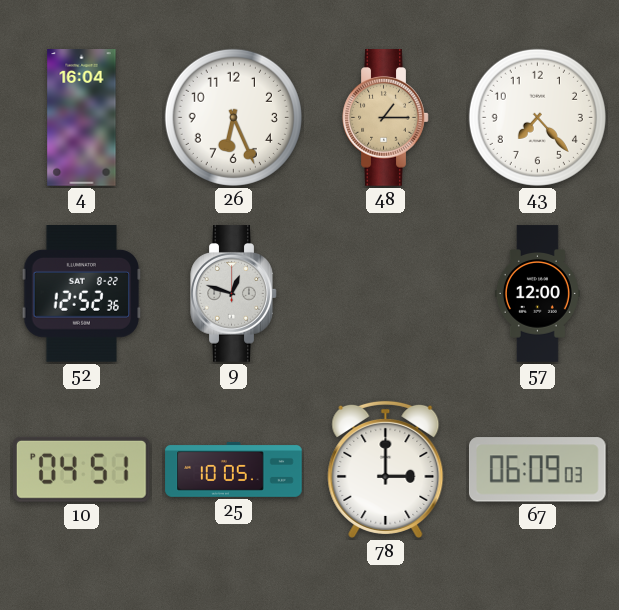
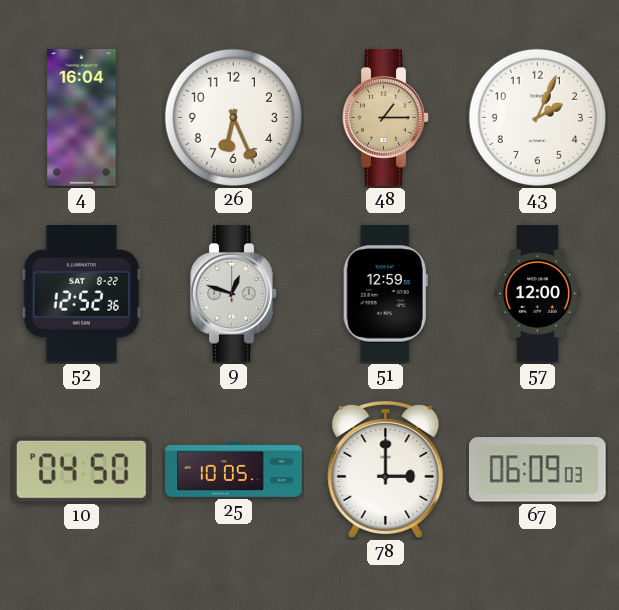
43: 7:23 -> 2:04 (537, 117)
51: none -> 12:59 (385, 294)
10: 04:51 -> 04:50 (81, 469)
